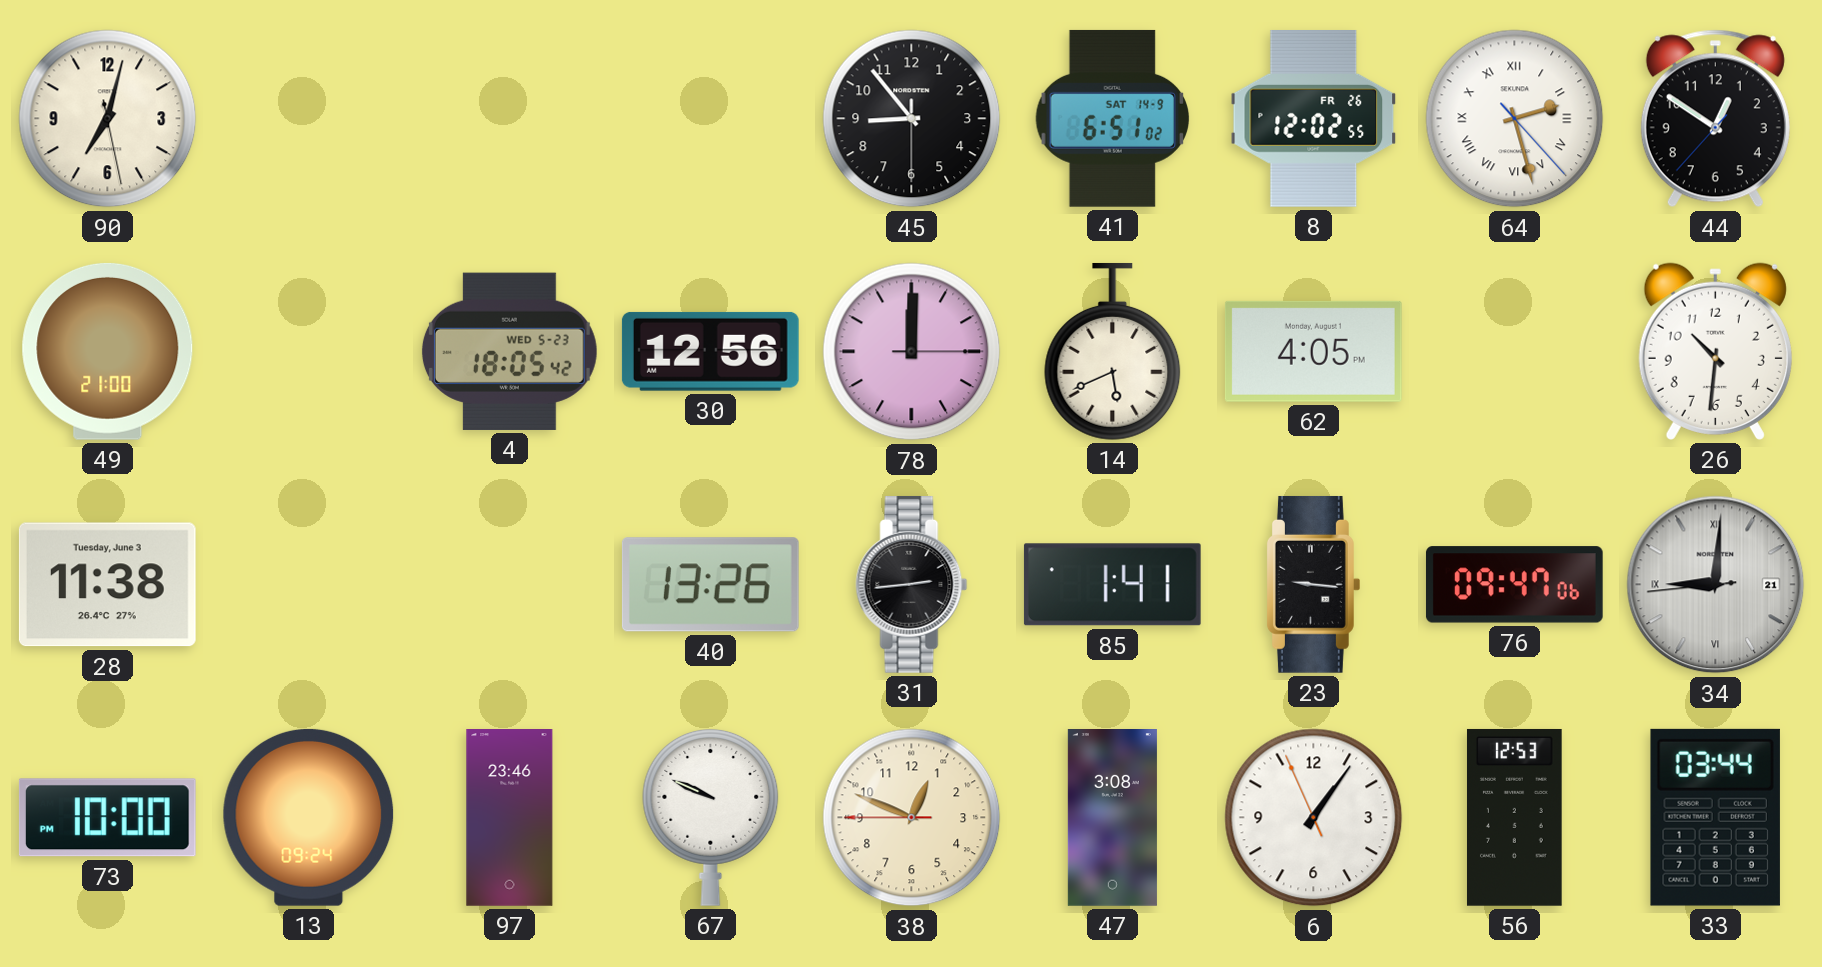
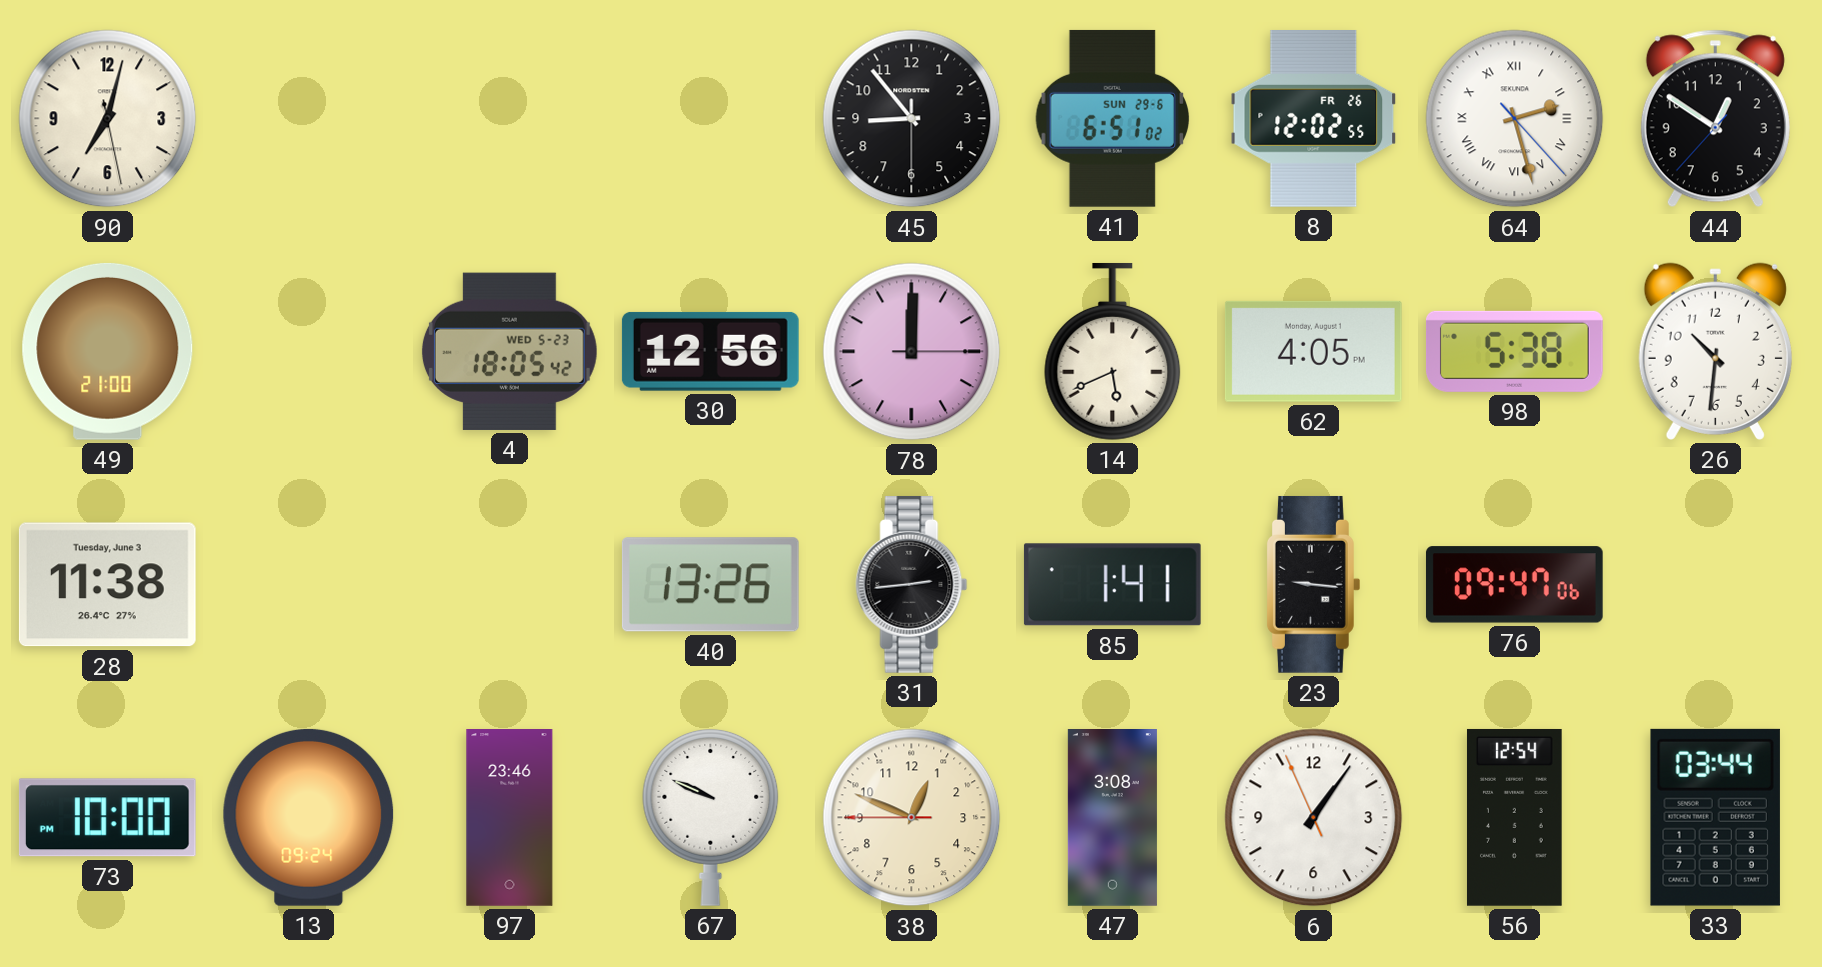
41 date: SAT 14-9 -> SUN 29-6 (1112, 118)
98: none -> 5:38 (1514, 351)
34: 9:00 -> none (1716, 585)
56: 12:53 -> 12:54 (1515, 817)
